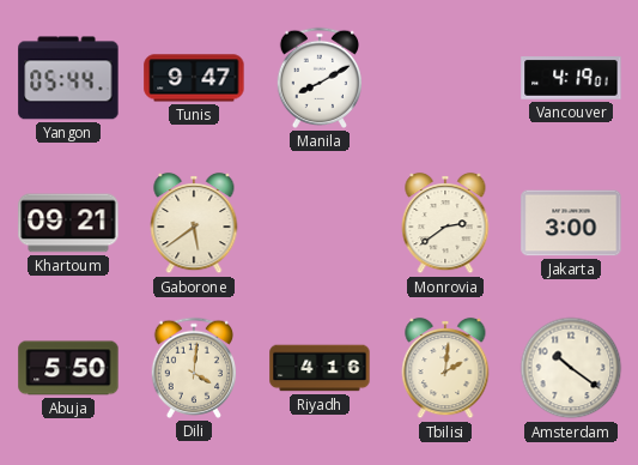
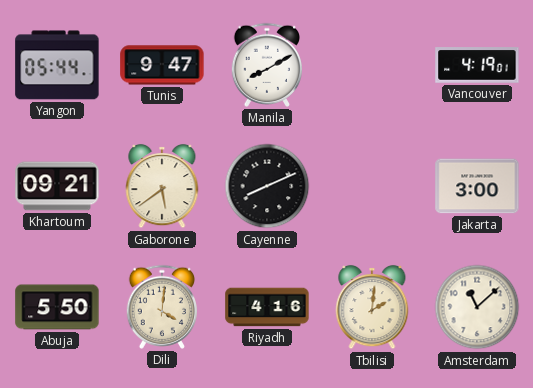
Cayenne: none -> 8:11 (267, 186)
Monrovia: 2:39 -> none (445, 223)
Amsterdam: 10:21 -> 11:08 (477, 307)
